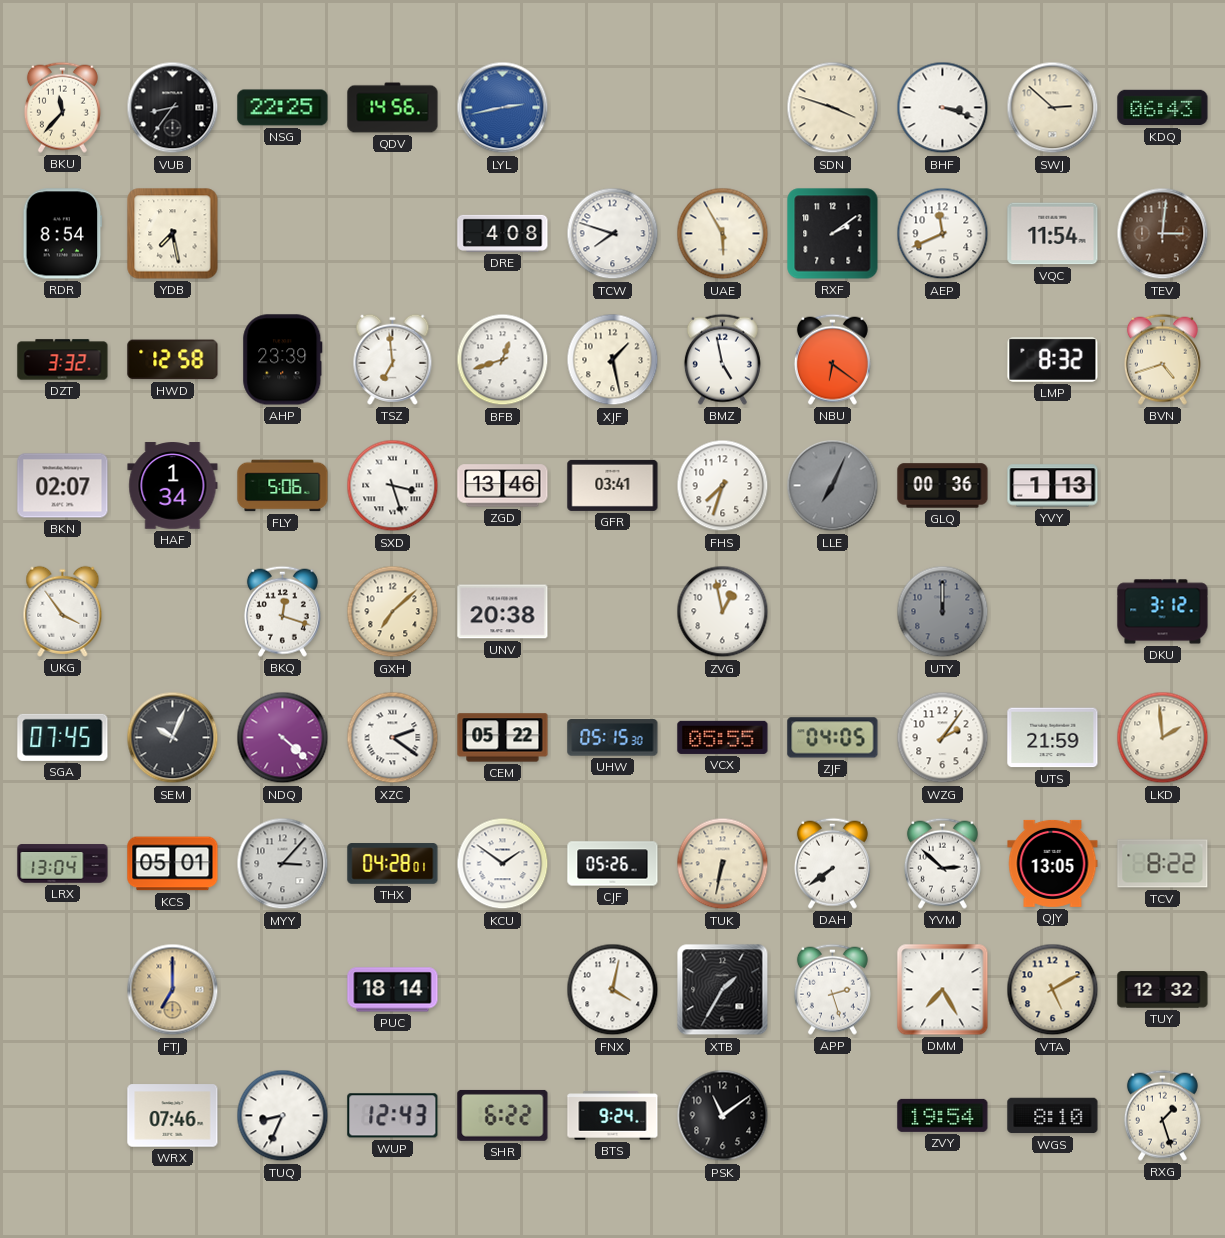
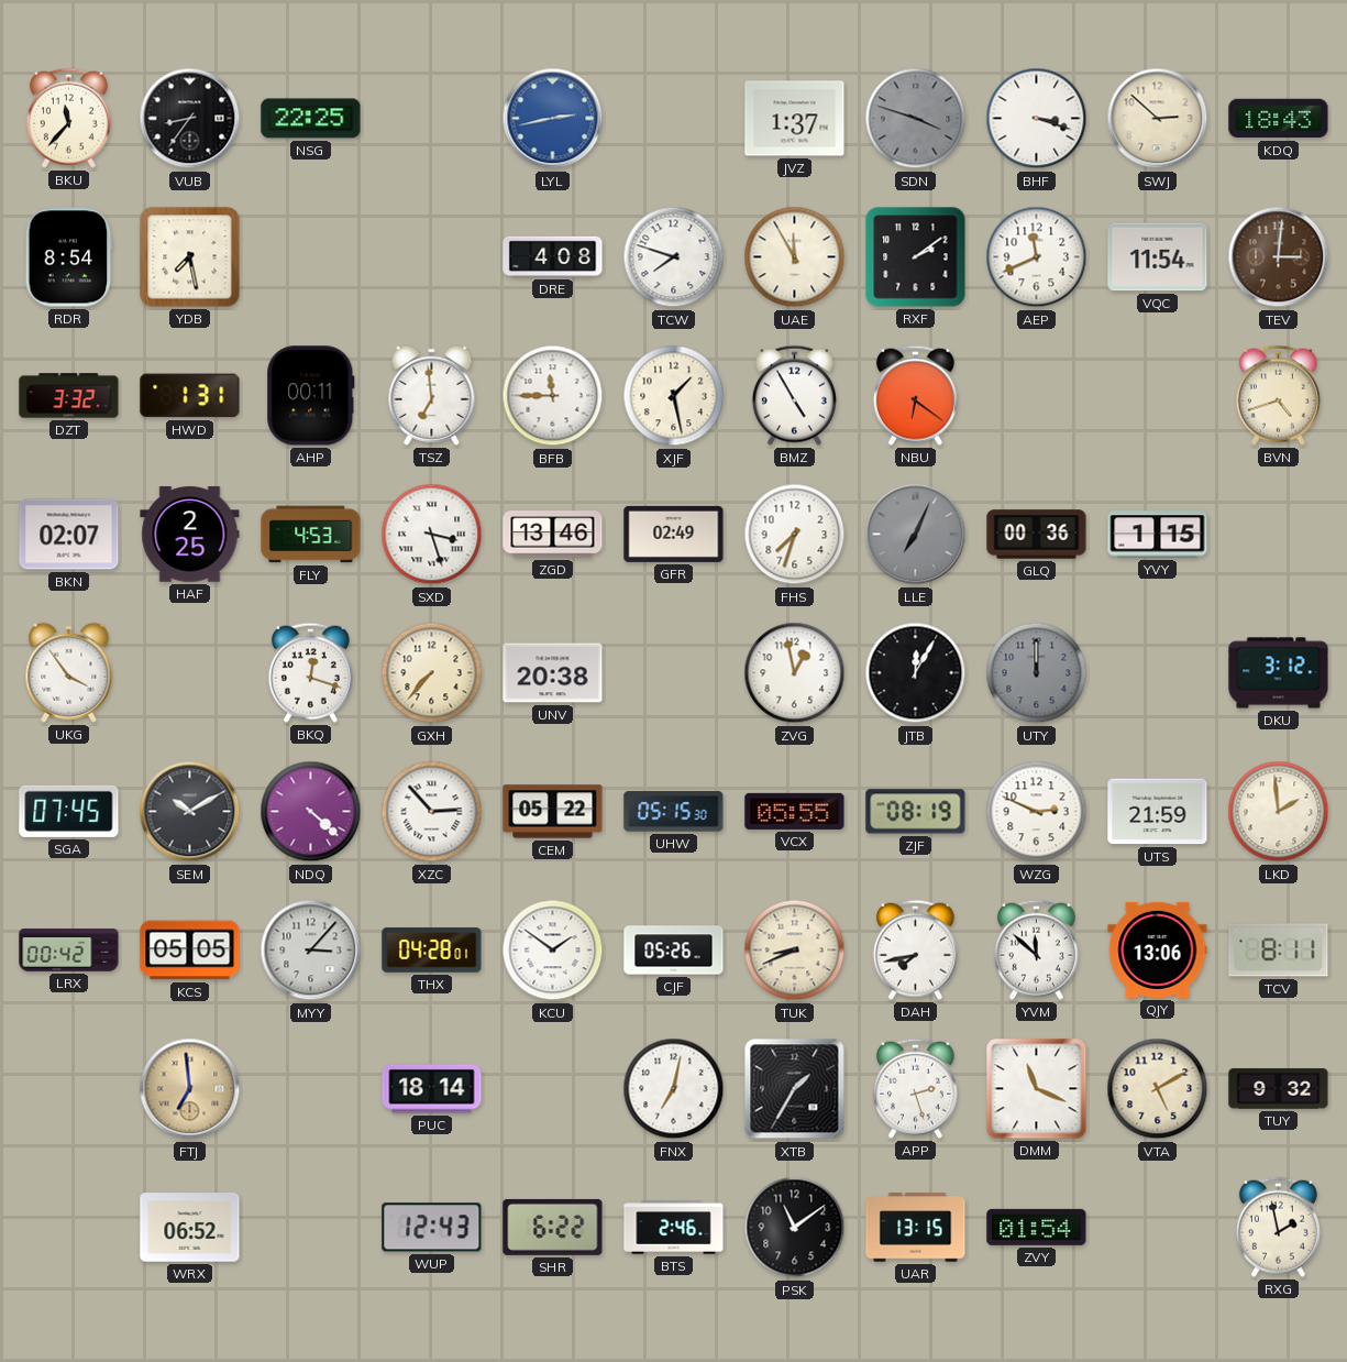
QDV: 14:56 -> none (393, 108)
JVZ: none -> 1:37 (795, 119)
SDN dial: cream -> grey (916, 119)
KDQ: 06:43 -> 18:43 (1279, 119)
UAE: 5:55 -> 11:55 (795, 257)
HWD: 12:58 -> 1:31 (190, 396)
AHP: 23:39 -> 00:11 (311, 396)
BFB: 12:42 -> 11:45 (553, 396)
BMZ: 4:58 -> 4:55 (794, 395)
LMP: 8:32 -> none (1053, 360)
HAF: 1:34 -> 2:25 (190, 535)
FLY: 5:06 -> 4:53 (311, 535)
GFR: 03:41 -> 02:49 (674, 534)
YVY: 1:13 -> 1:15 (1158, 535)
GXH: 7:08 -> 7:37 (432, 673)
JTB: none -> 12:05 (916, 673)
SEM: 10:04 -> 10:10 (190, 812)
XZC: 2:21 -> 2:53 (432, 812)
ZJF: 04:05 -> 08:19 (916, 812)
WZG: 2:06 -> 2:49 (1037, 812)
LRX: 13:04 -> 00:42 (69, 951)
KCS: 05:01 -> 05:05 (190, 951)
TUK: 6:32 -> 8:41 (795, 951)
DAH: 7:39 -> 7:43 (915, 949)
YVM: 2:52 -> 11:52 (1036, 949)
QJY: 13:05 -> 13:06 (1158, 949)
TCV: 8:22 -> 8:11 (1279, 951)
FTJ: 7:00 -> 6:59 (190, 1089)
FNX: 4:02 -> 7:02 (674, 1089)
DMM: 7:25 -> 11:19 (1037, 1089)
TUY: 12:32 -> 9:32 (1279, 1089)
WRX: 07:46 -> 06:52 (190, 1228)
TUQ: 8:34 -> none (283, 1116)
BTS: 9:24 -> 2:46 (674, 1228)
UAR: none -> 13:15 (916, 1228)
ZVY: 19:54 -> 01:54 (1037, 1227)
WGS: 8:10 -> none (1053, 1116)
RXG: 1:27 -> 1:58 (1278, 1227)
